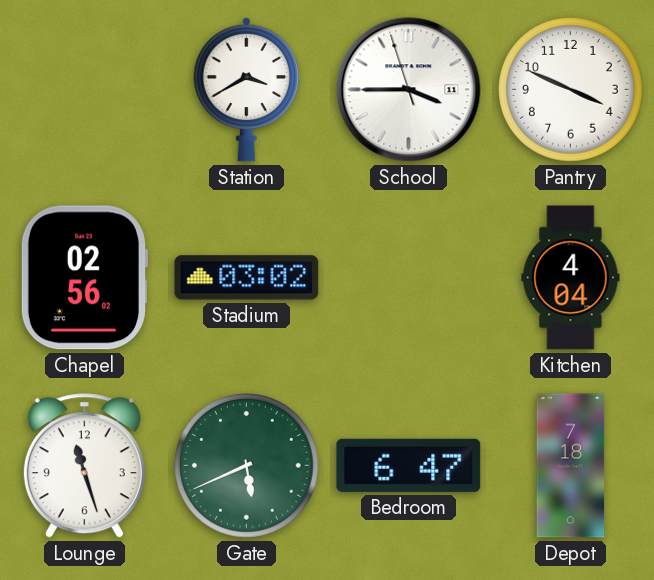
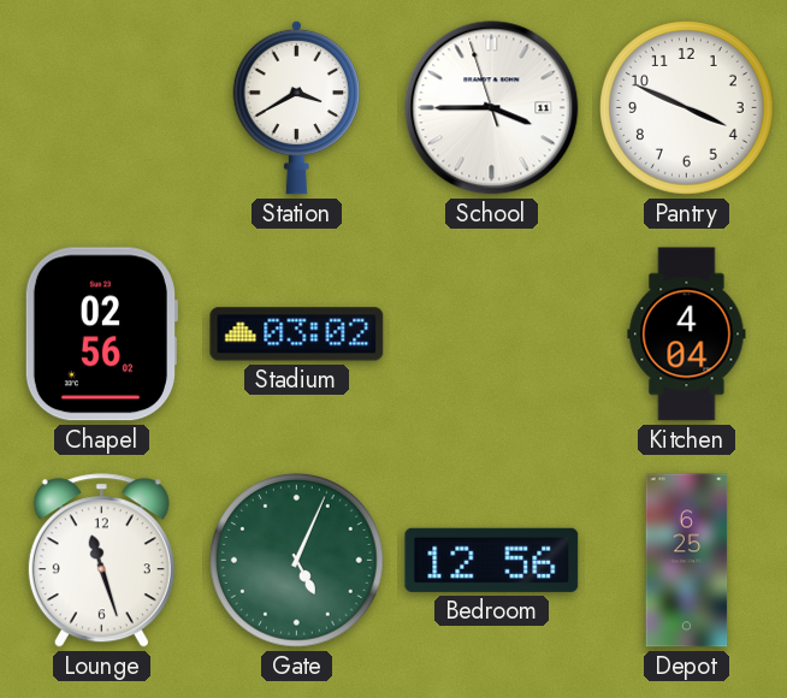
Gate: 5:41 -> 5:04 (297, 561)
Bedroom: 6:47 -> 12:56 (492, 560)
Depot: 7:18 -> 6:25 (687, 561)
